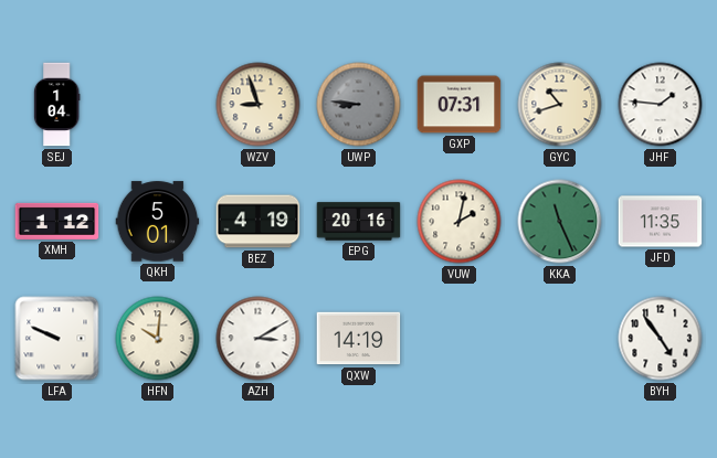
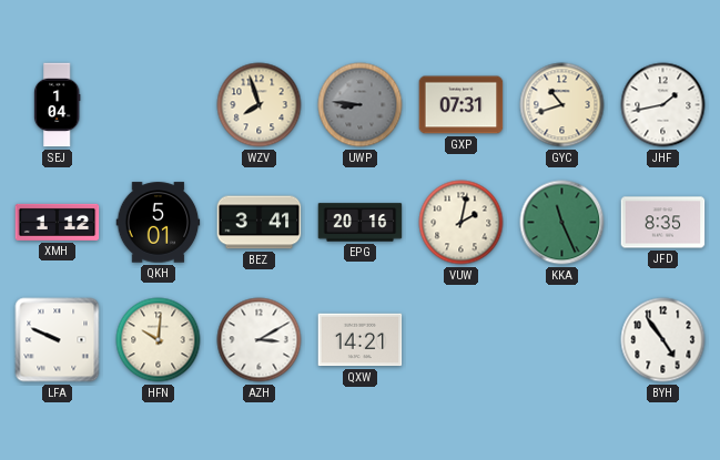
WZV: 8:57 -> 7:57 (260, 105)
JHF: 1:46 -> 1:43 (663, 105)
BEZ: 4:19 -> 3:41 (260, 223)
JFD: 11:35 -> 8:35 (663, 223)
QXW: 14:19 -> 14:21 (361, 340)
